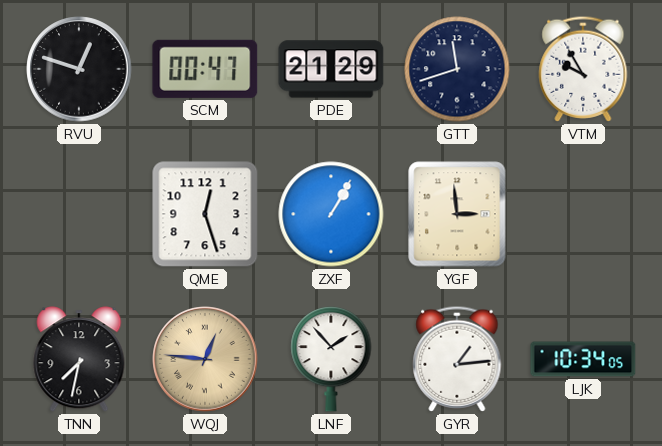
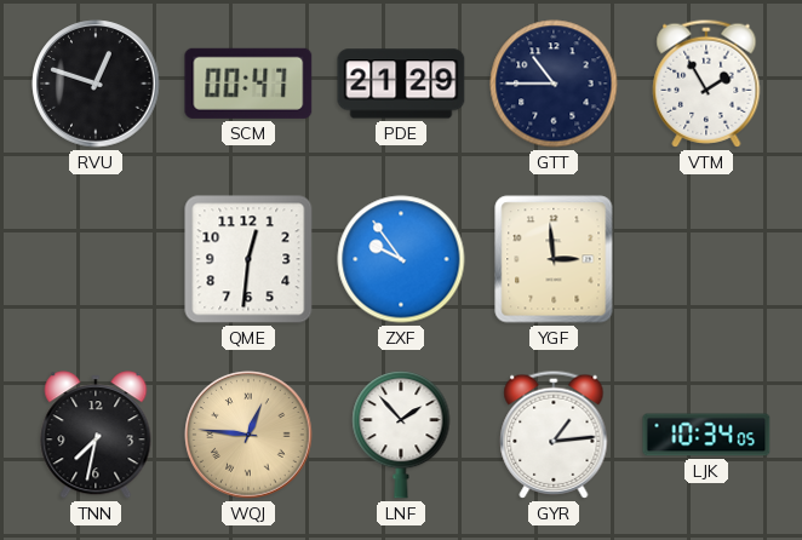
GTT: 11:42 -> 10:45 (554, 84)
VTM: 9:55 -> 1:55 (706, 84)
QME: 12:27 -> 12:31 (248, 259)
ZXF: 1:05 -> 9:54 (401, 259)
